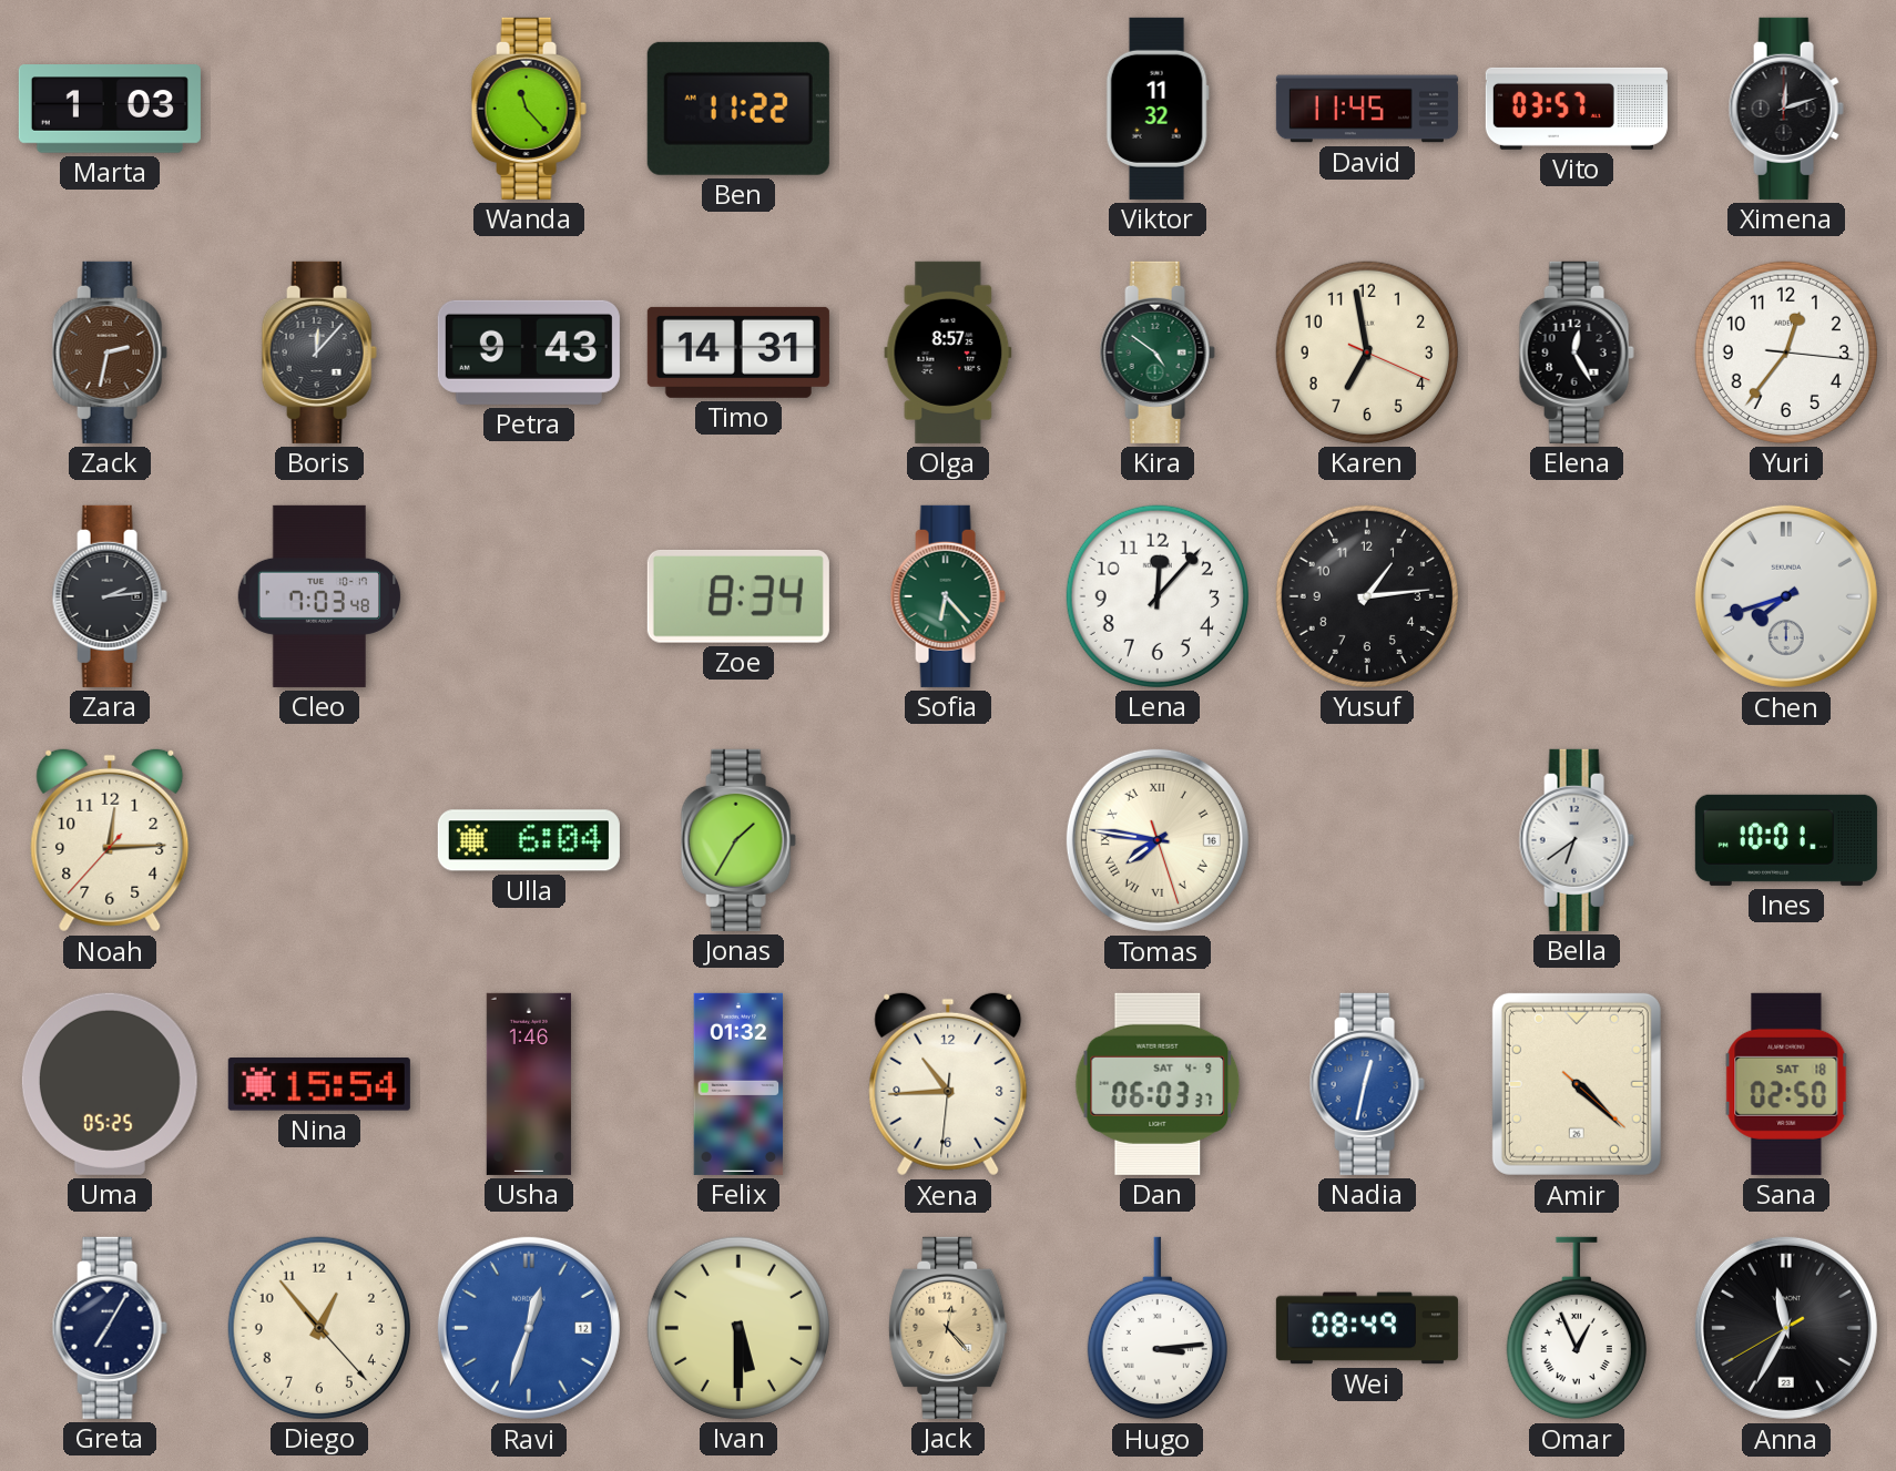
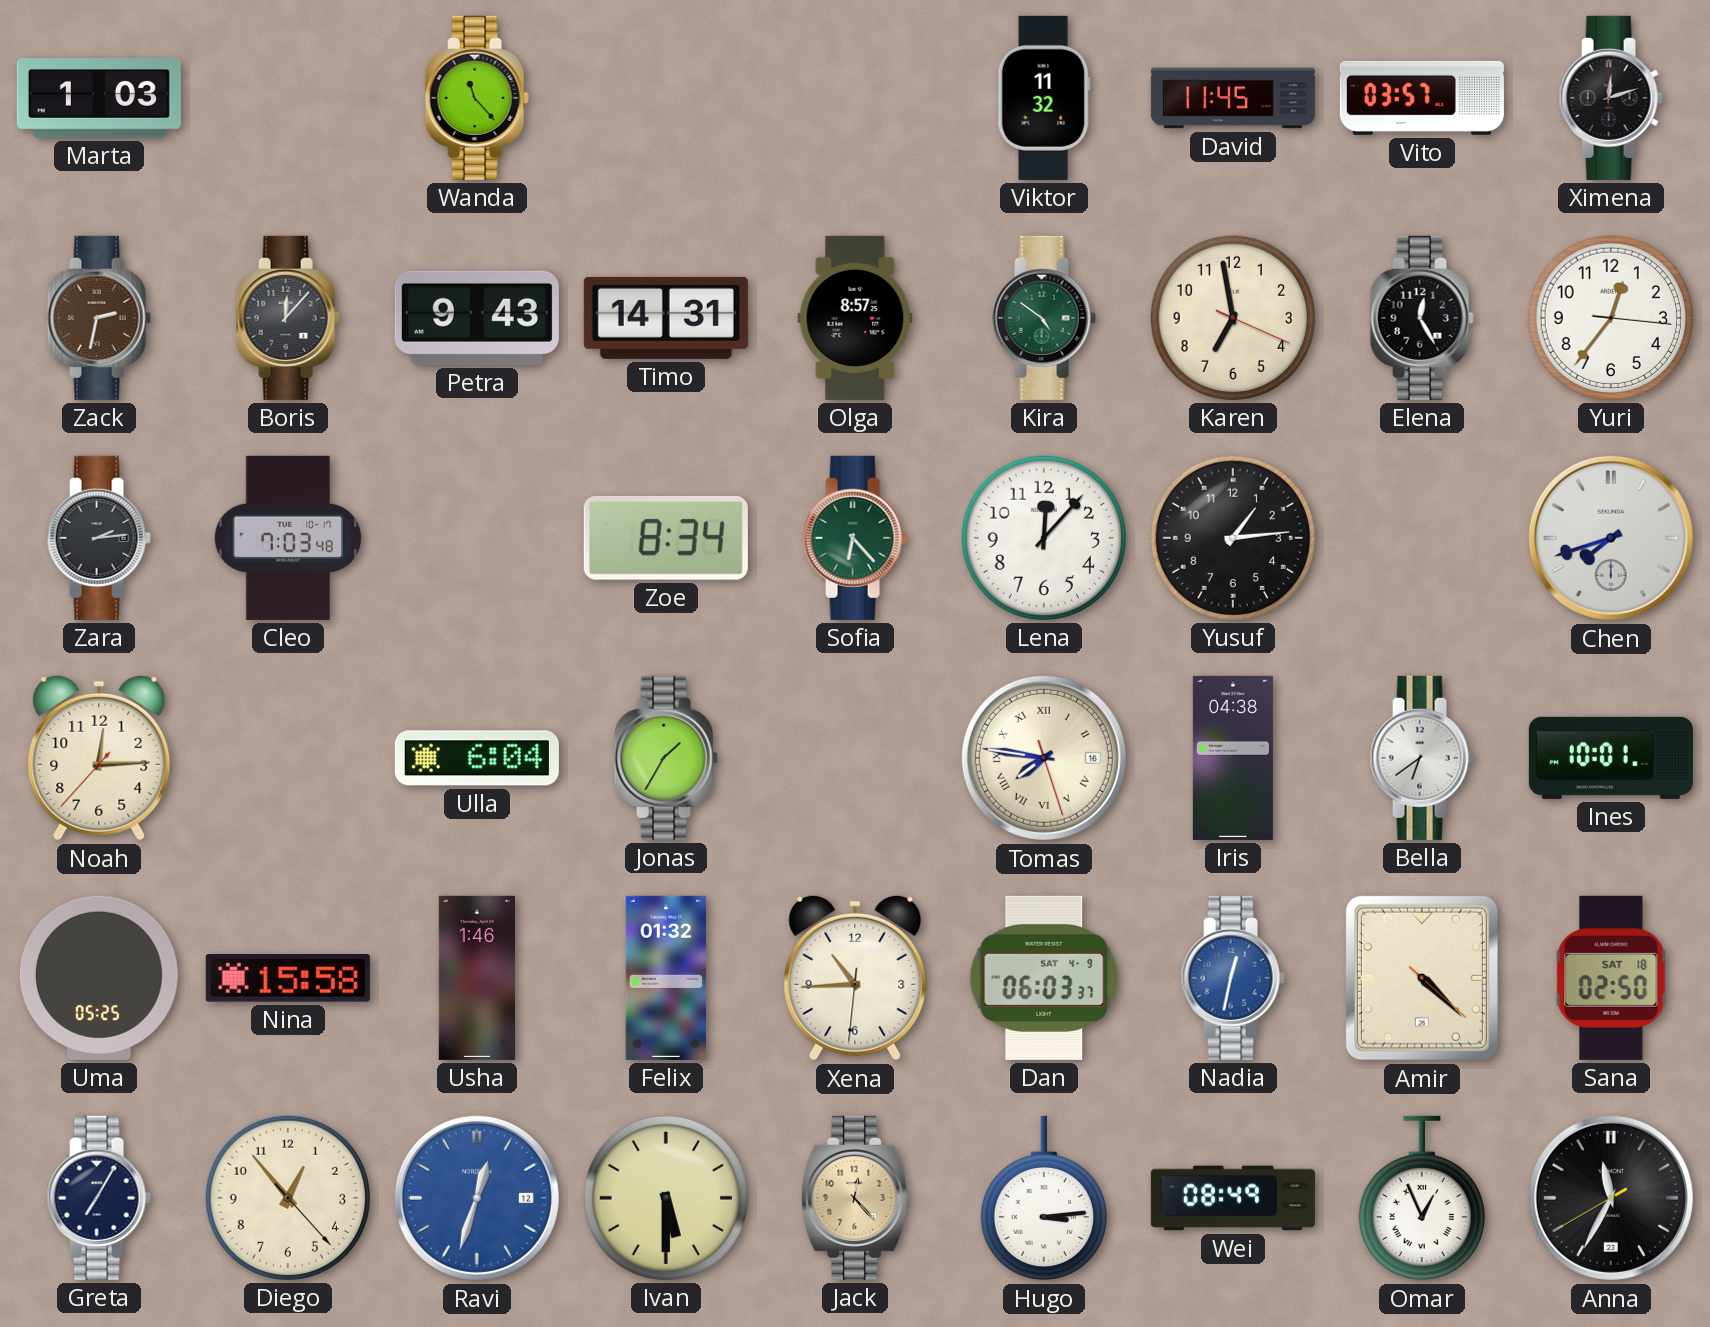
Ben: 11:22 -> none (738, 109)
Iris: none -> 04:38 (1233, 758)
Nina: 15:54 -> 15:58 (288, 979)
